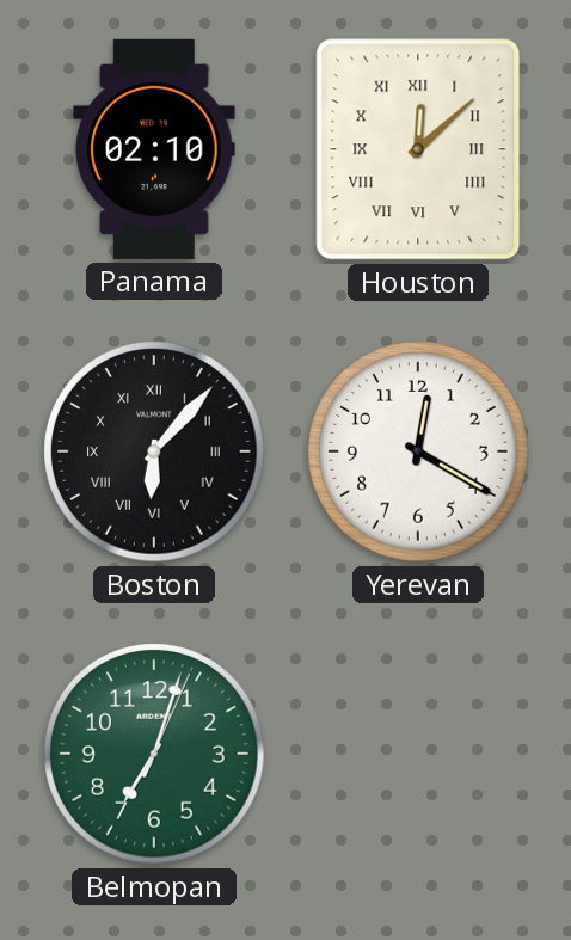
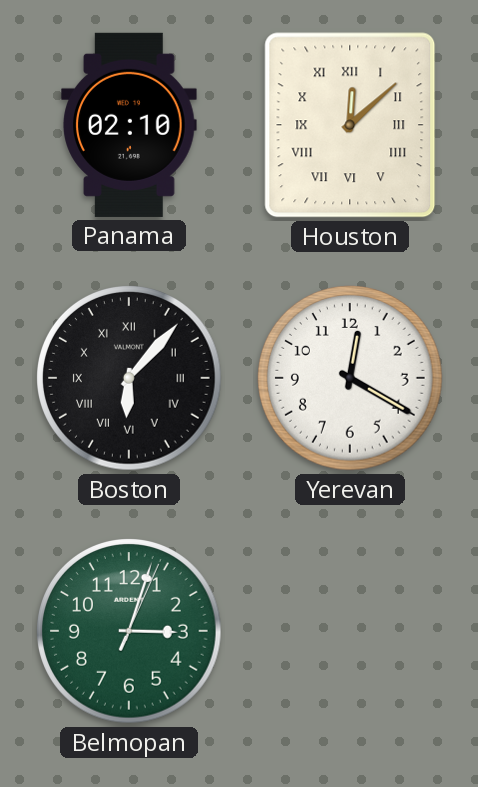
Belmopan: 7:03 -> 3:03 (129, 631)
